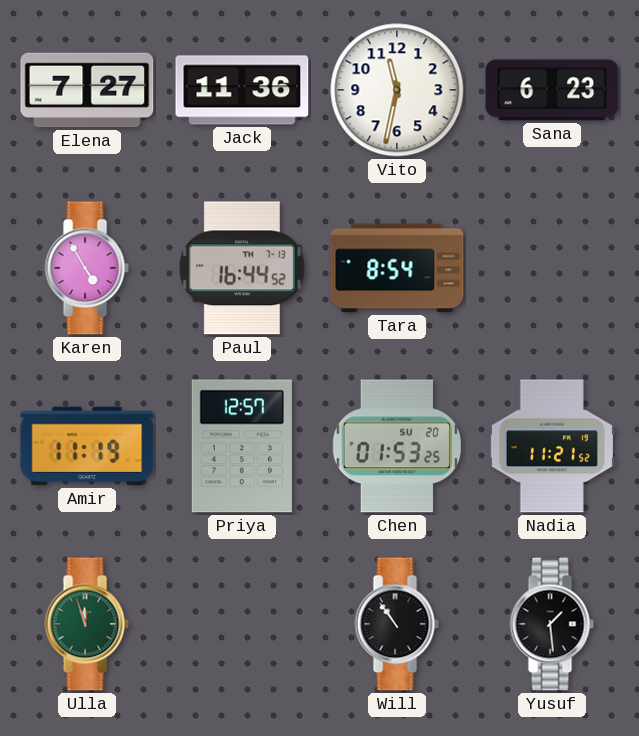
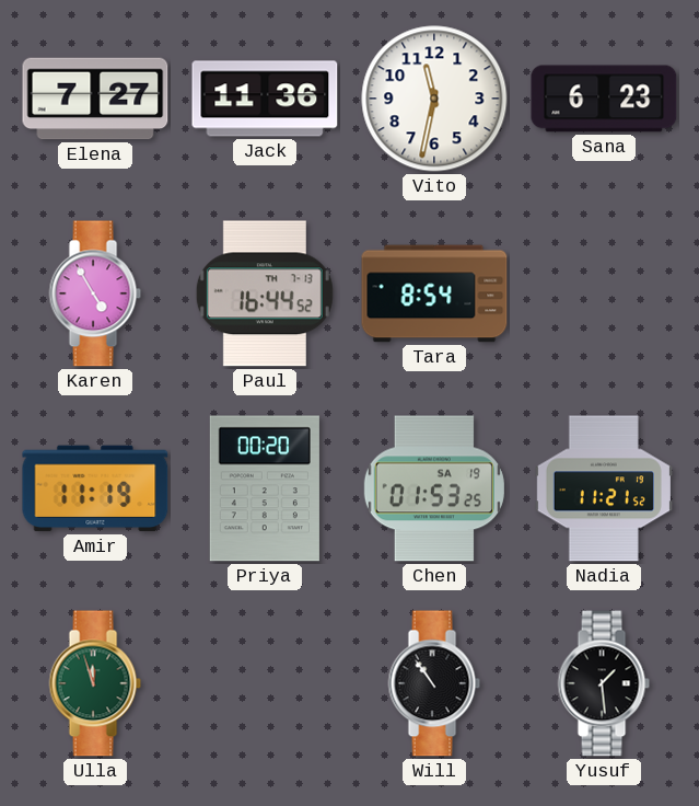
Priya: 12:57 -> 00:20 (265, 488)
Chen date: SU 20 -> SA 19 (434, 488)
